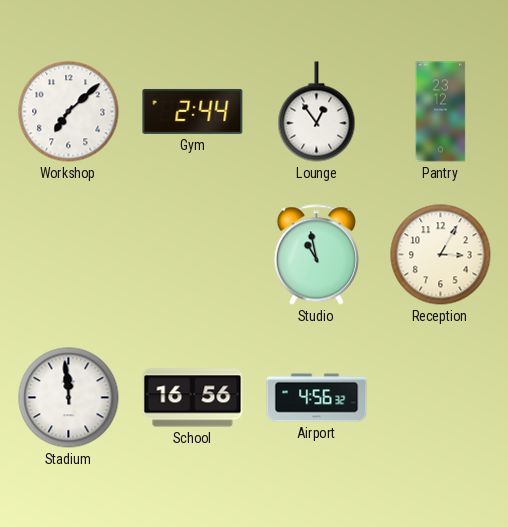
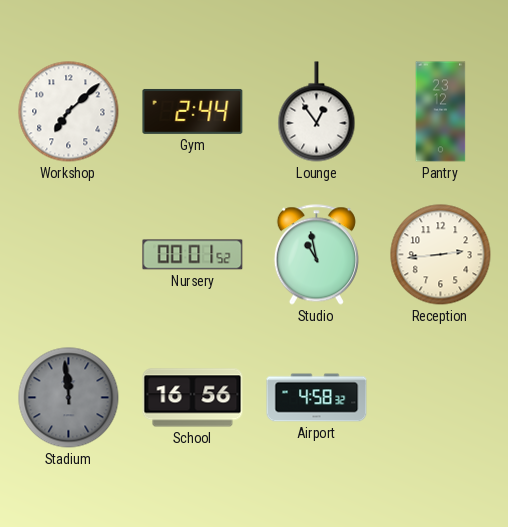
Nursery: none -> 00:01 (193, 255)
Reception: 3:05 -> 2:44 (441, 255)
Stadium dial: white -> grey (69, 398)
Airport: 4:56 -> 4:58 (317, 398)
